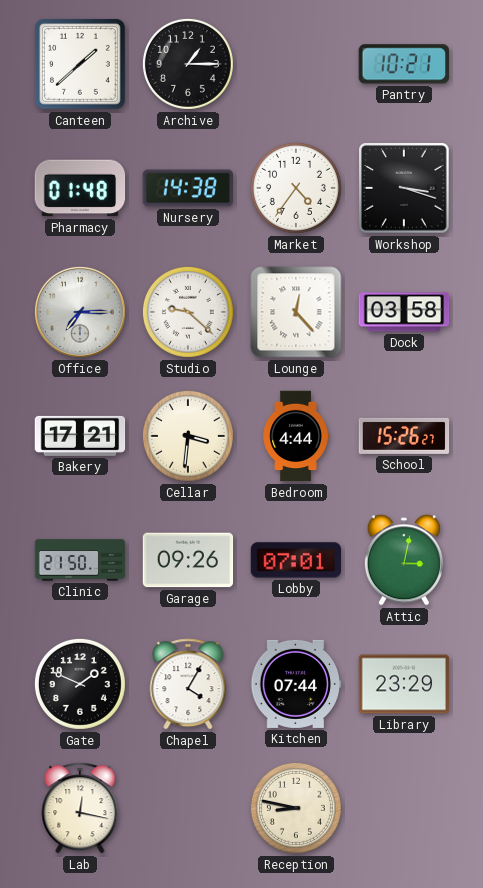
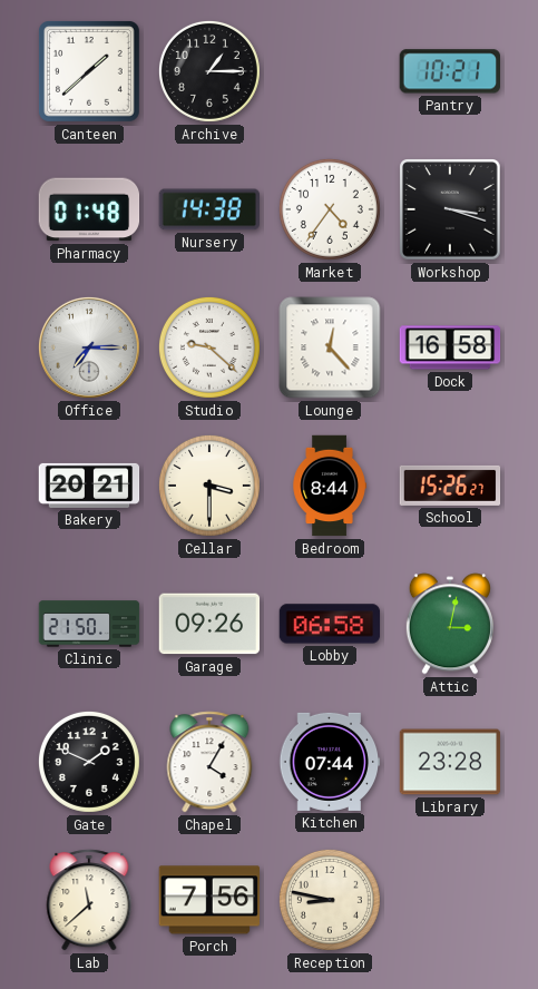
Dock: 03:58 -> 16:58 (450, 347)
Bakery: 17:21 -> 20:21 (89, 486)
Cellar: 3:31 -> 3:30 (209, 486)
Bedroom: 4:44 -> 8:44 (330, 486)
Lobby: 07:01 -> 06:58 (330, 624)
Library: 23:29 -> 23:28 (450, 762)
Lab: 12:17 -> 11:38 (89, 900)
Porch: none -> 7:56 (209, 900)
